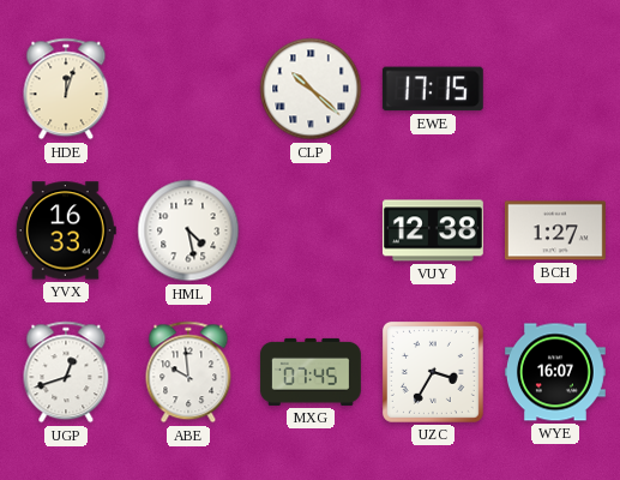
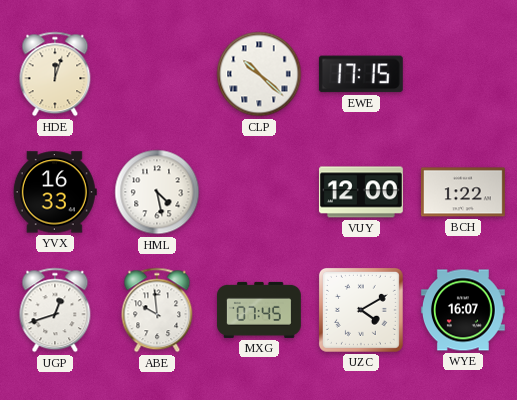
VUY: 12:38 -> 12:00 (361, 192)
BCH: 1:27 -> 1:22 (463, 192)
UZC: 3:35 -> 4:10 (361, 310)
